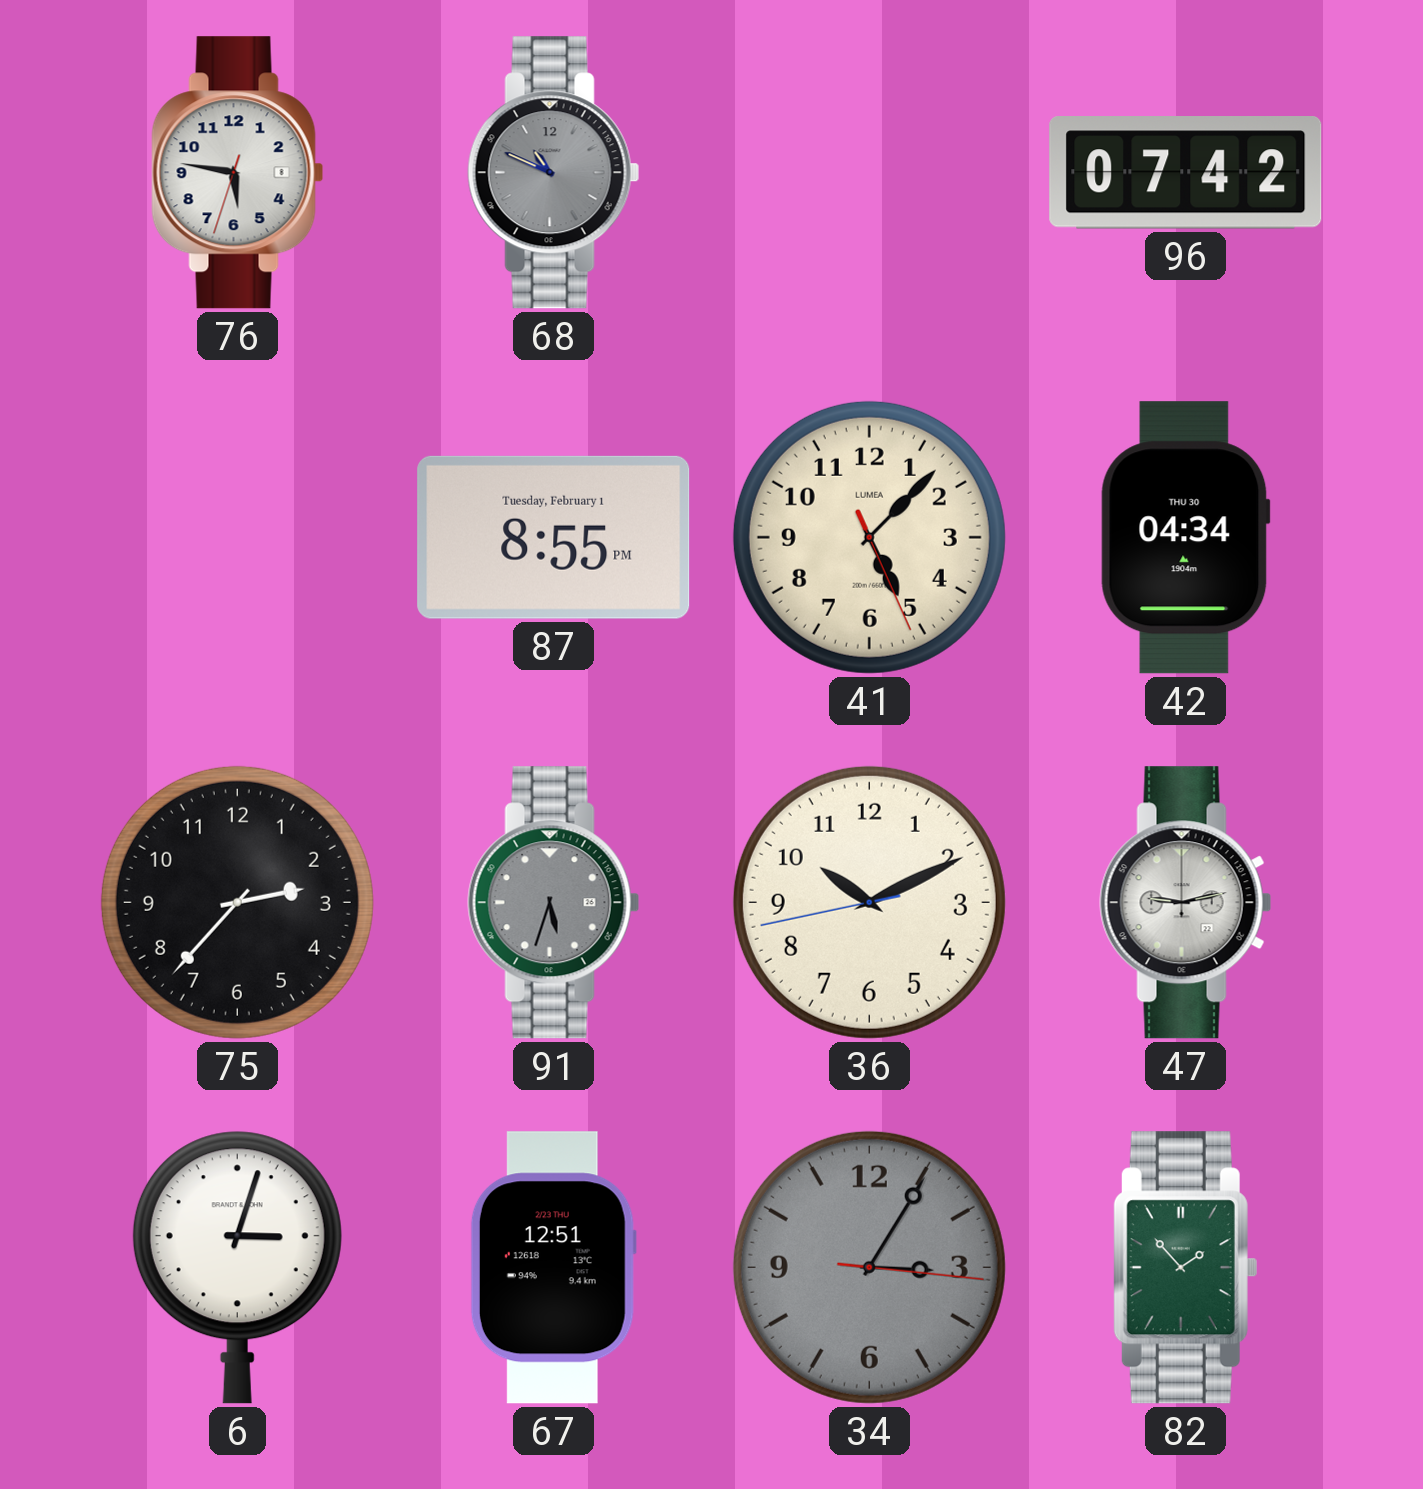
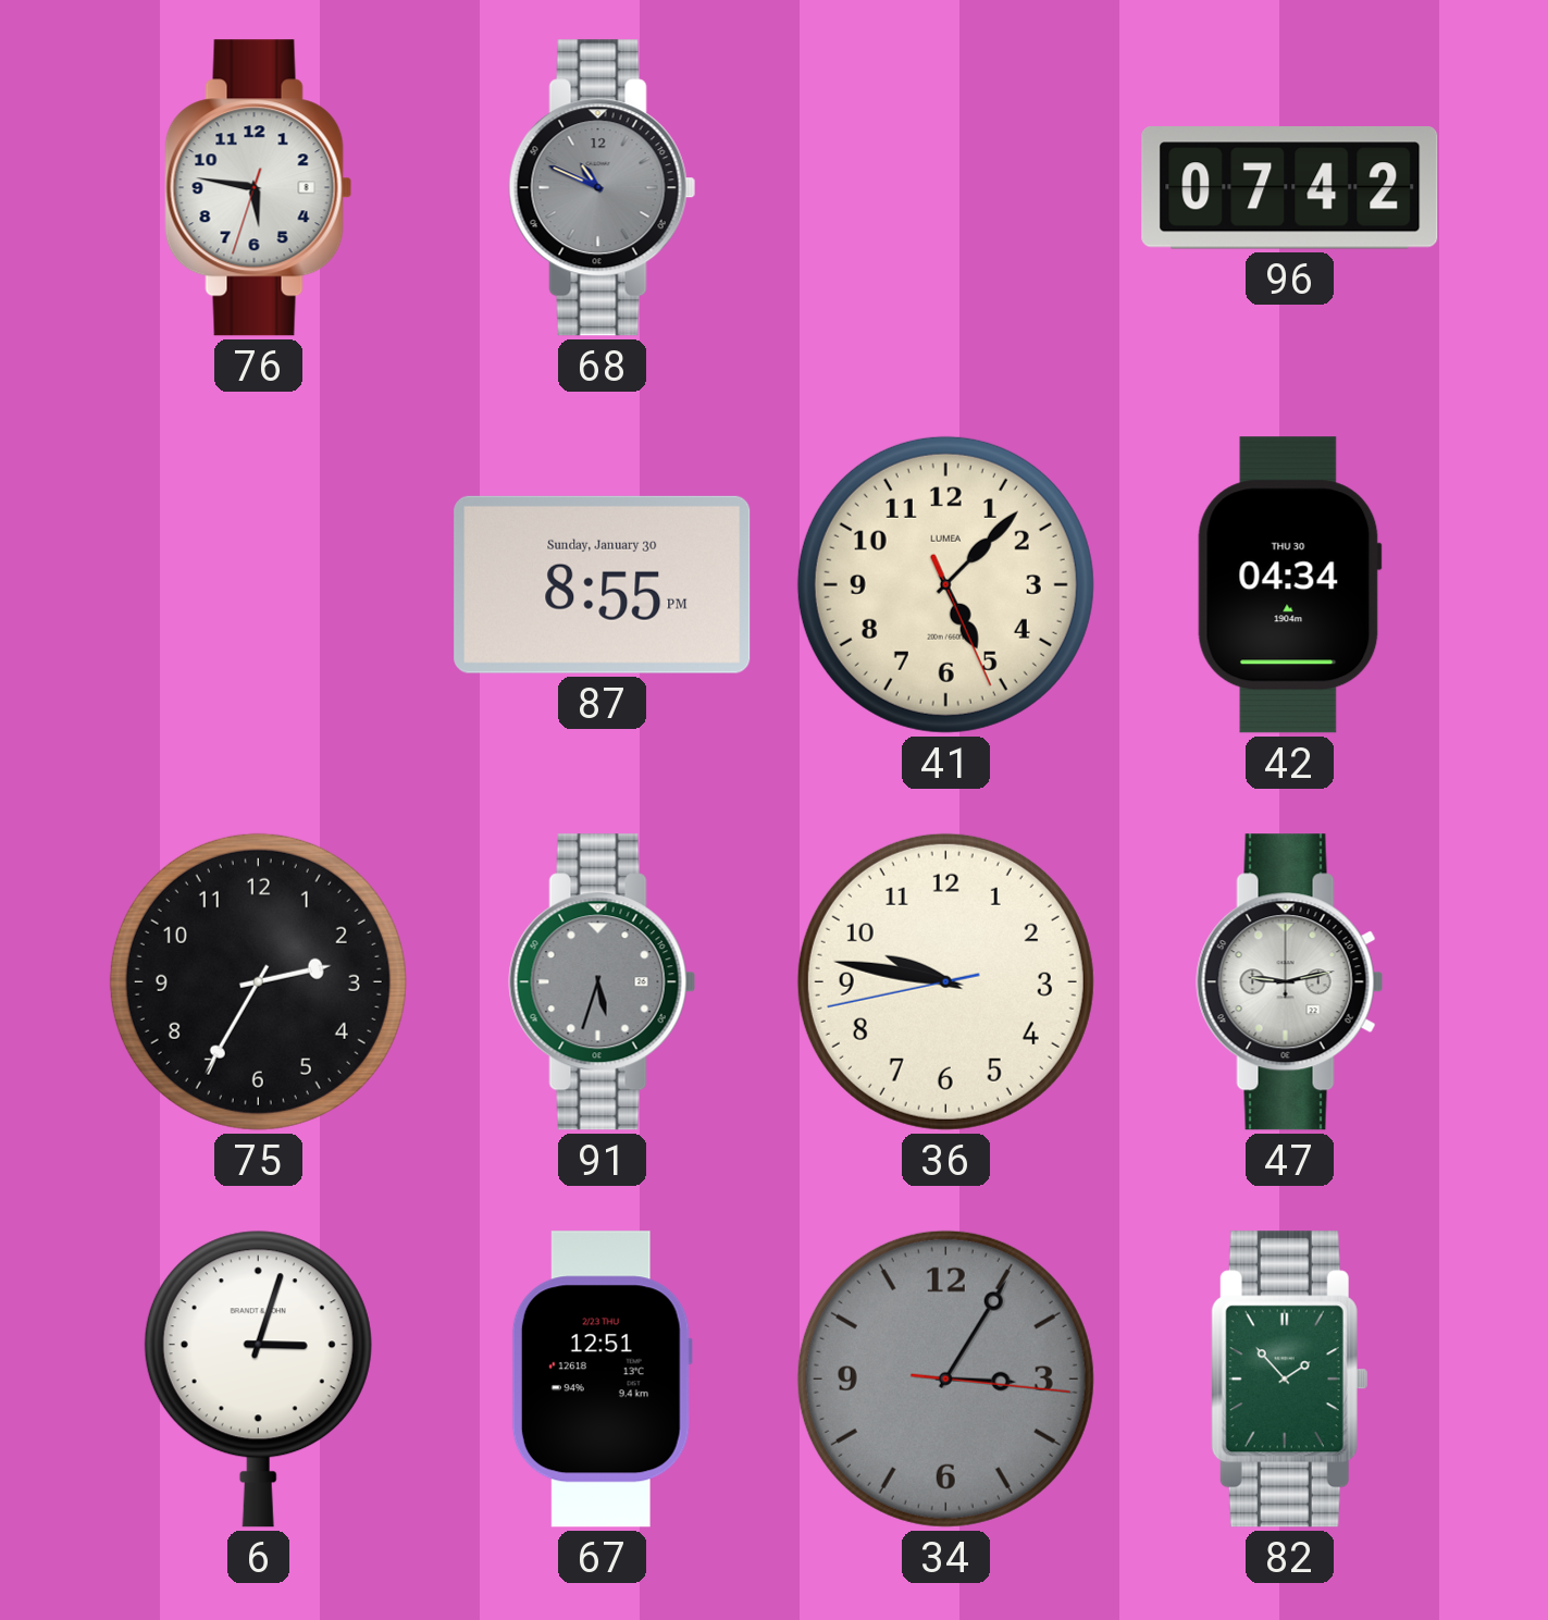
87 date: Tuesday, February 1 -> Sunday, January 30 (603, 584)
75: 2:37 -> 2:35 (258, 981)
36: 10:10 -> 9:46 (945, 981)
